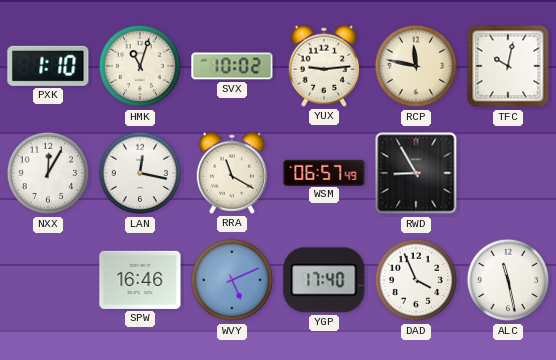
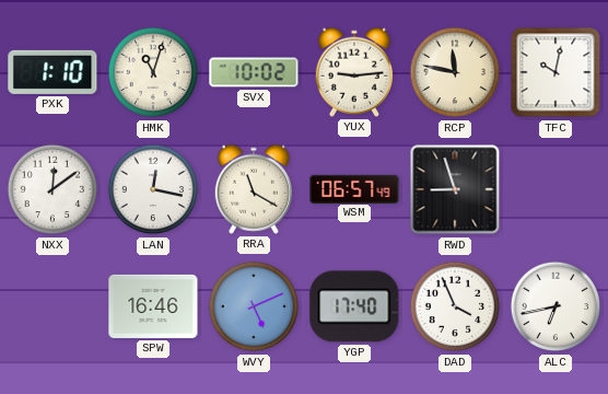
NXX: 12:05 -> 12:09 (52, 189)
RWD: 8:55 -> 8:57 (455, 189)
ALC: 11:28 -> 6:43 (556, 306)
